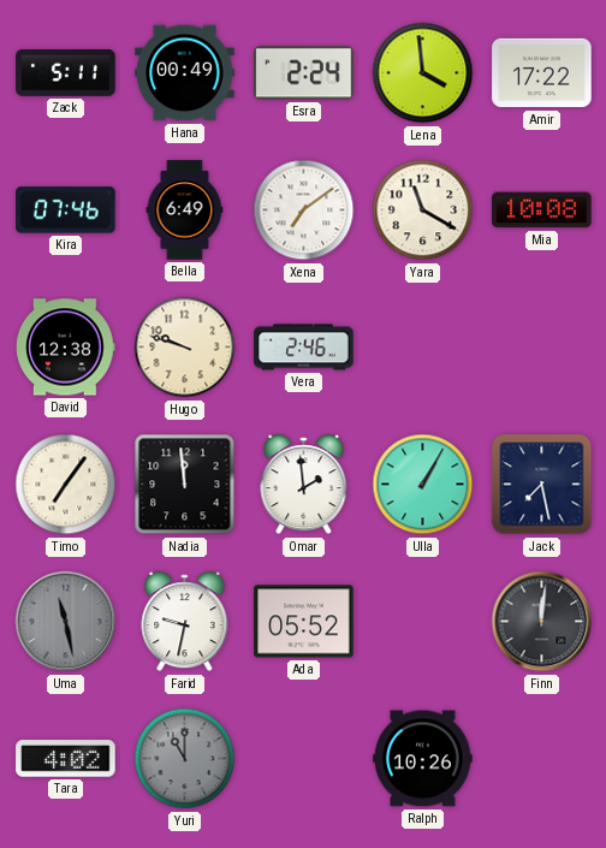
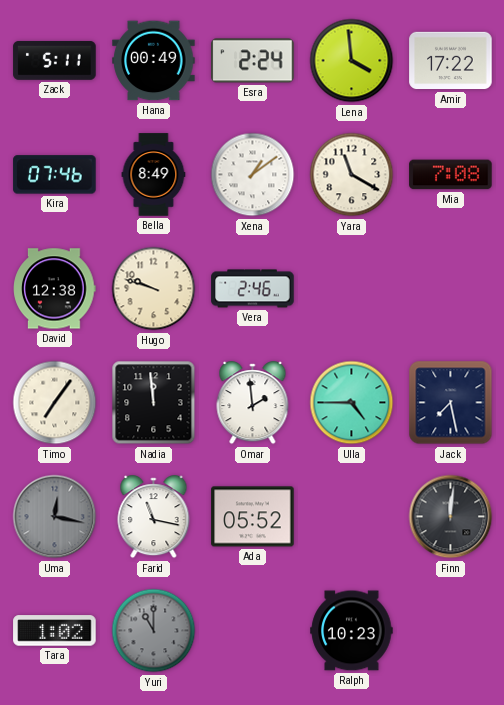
Bella: 6:49 -> 8:49 (154, 175)
Xena: 7:09 -> 1:09 (253, 175)
Mia: 10:08 -> 7:08 (451, 175)
Ulla: 1:05 -> 4:45 (352, 403)
Uma: 11:28 -> 12:17 (55, 517)
Farid: 9:32 -> 11:17 (154, 517)
Tara: 4:02 -> 1:02 (55, 631)
Ralph: 10:26 -> 10:23 (352, 631)
